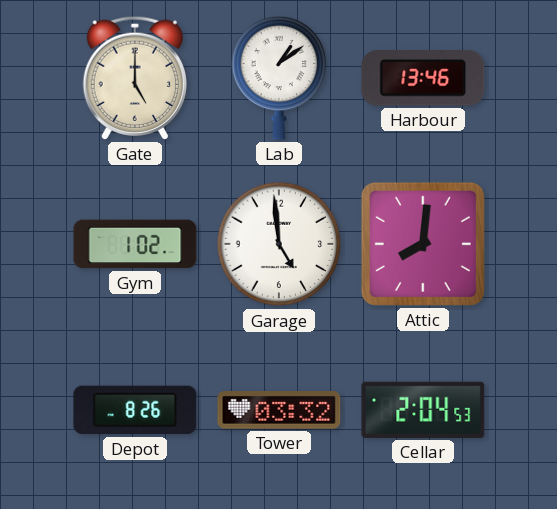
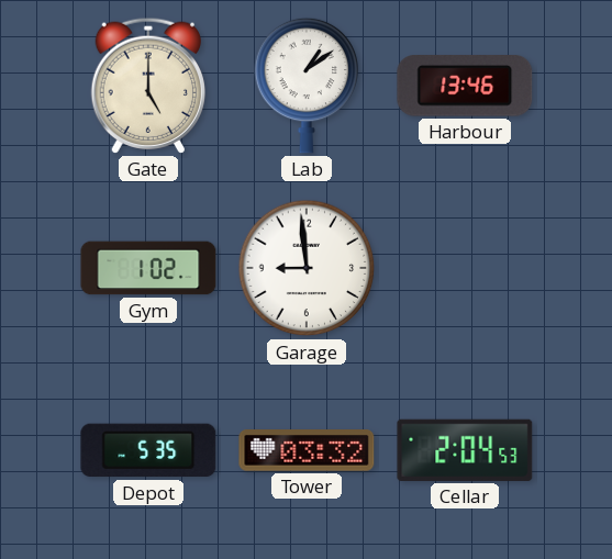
Garage: 4:59 -> 8:59 (307, 268)
Attic: 8:01 -> none (423, 244)
Depot: 8:26 -> 5:35 (148, 450)
